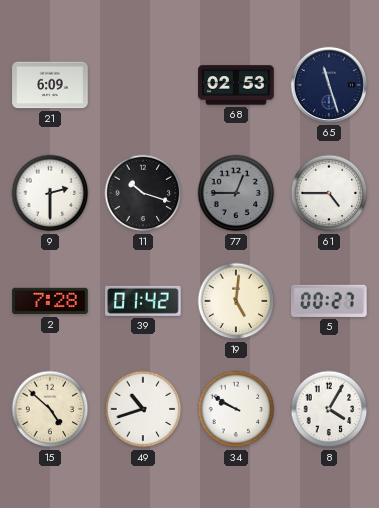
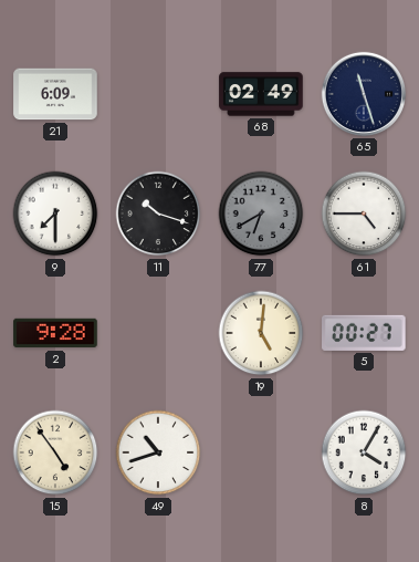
68: 02:53 -> 02:49 (261, 94)
9: 2:30 -> 7:30 (55, 214)
77: 12:45 -> 6:40 (261, 214)
2: 7:28 -> 9:28 (55, 333)
39: 01:42 -> none (143, 301)
15: 4:52 -> 4:54 (55, 452)
34: 9:50 -> none (236, 409)
